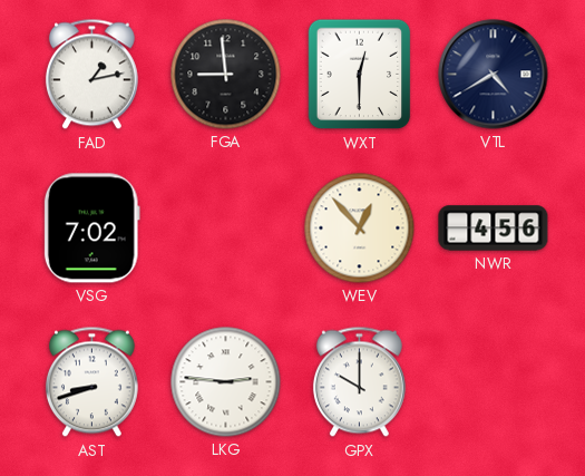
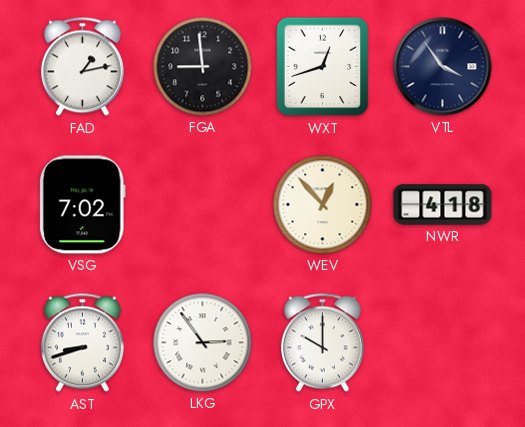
WXT: 12:30 -> 12:42 (323, 67)
VTL: 4:40 -> 3:54 (443, 67)
NWR: 4:56 -> 4:18 (443, 205)
LKG: 2:46 -> 2:54 (203, 343)
